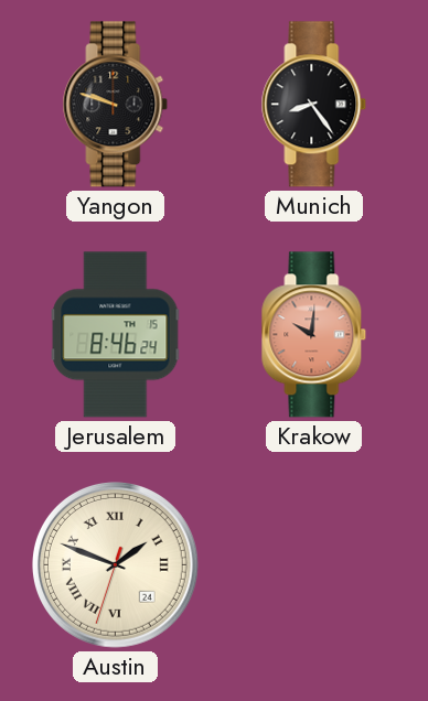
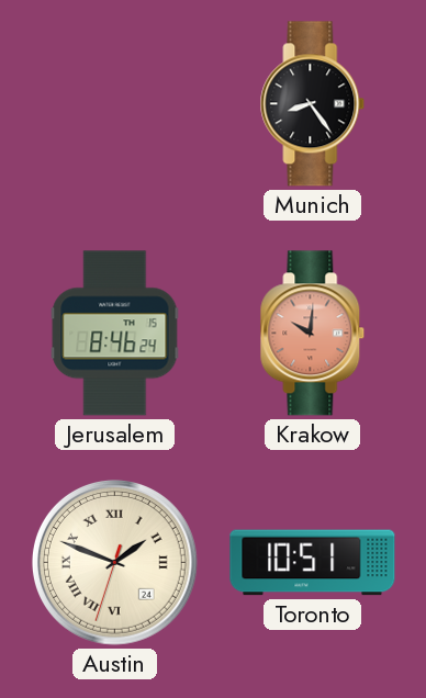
Yangon: 9:48 -> none (116, 105)
Toronto: none -> 10:51 (313, 563)
